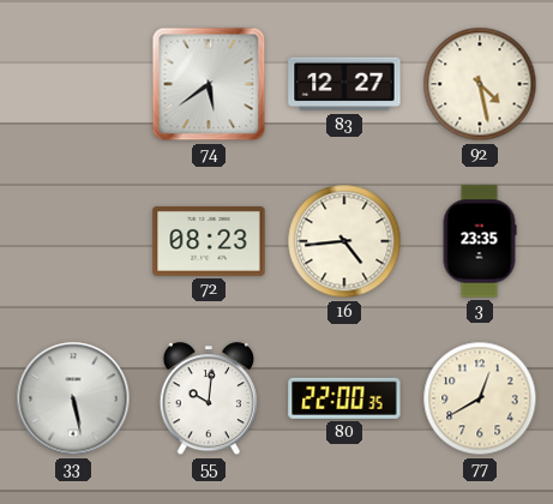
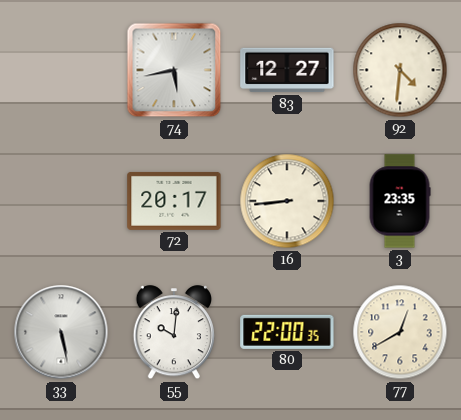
74: 5:39 -> 5:43 (174, 70)
92: 4:28 -> 4:31 (400, 70)
72: 08:23 -> 20:17 (174, 201)
16: 4:44 -> 8:44 (287, 201)
